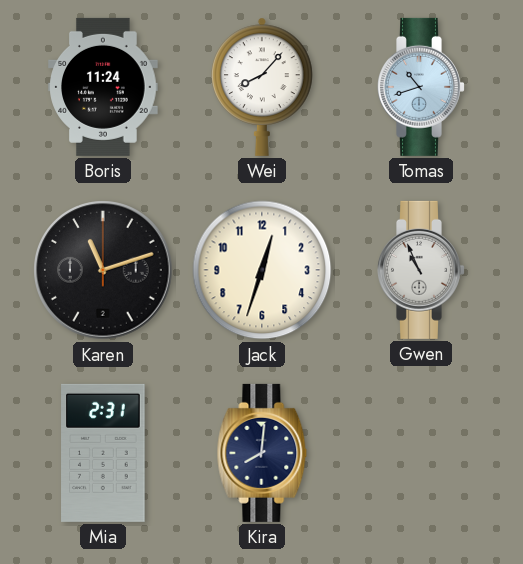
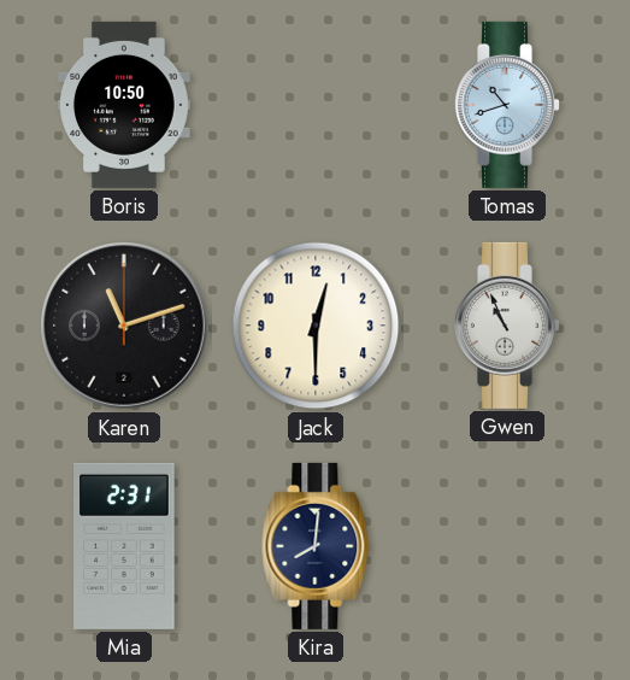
Boris: 11:24 -> 10:50 (124, 105)
Wei: 8:07 -> none (263, 87)
Jack: 12:33 -> 12:30 (316, 326)
